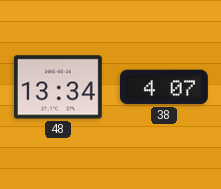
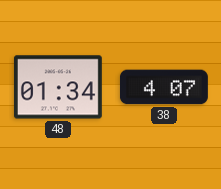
48: 13:34 -> 01:34 (58, 87)
